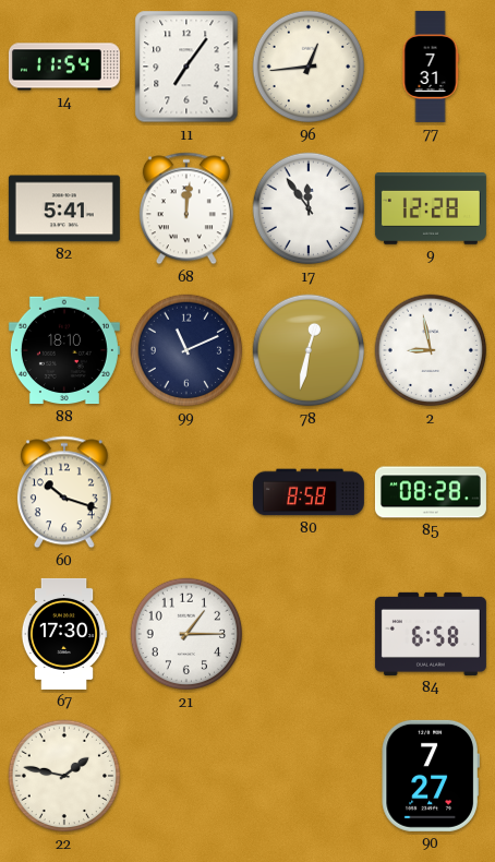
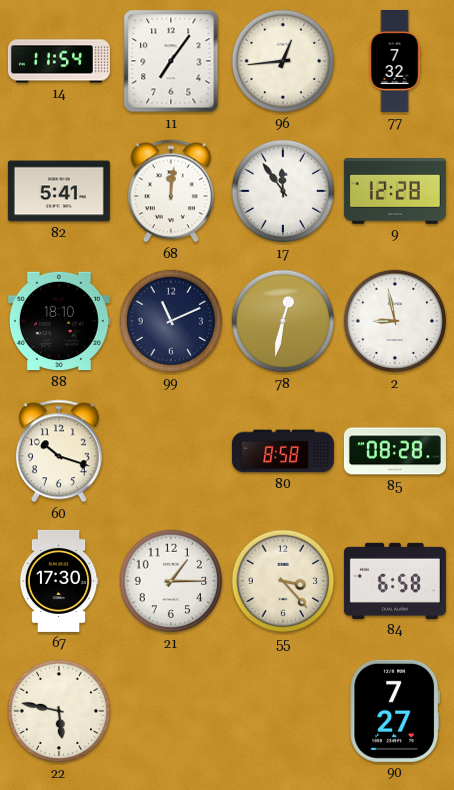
77: 7:31 -> 7:32 (395, 61)
55: none -> 3:23 (283, 581)
22: 1:47 -> 5:47 (59, 711)
